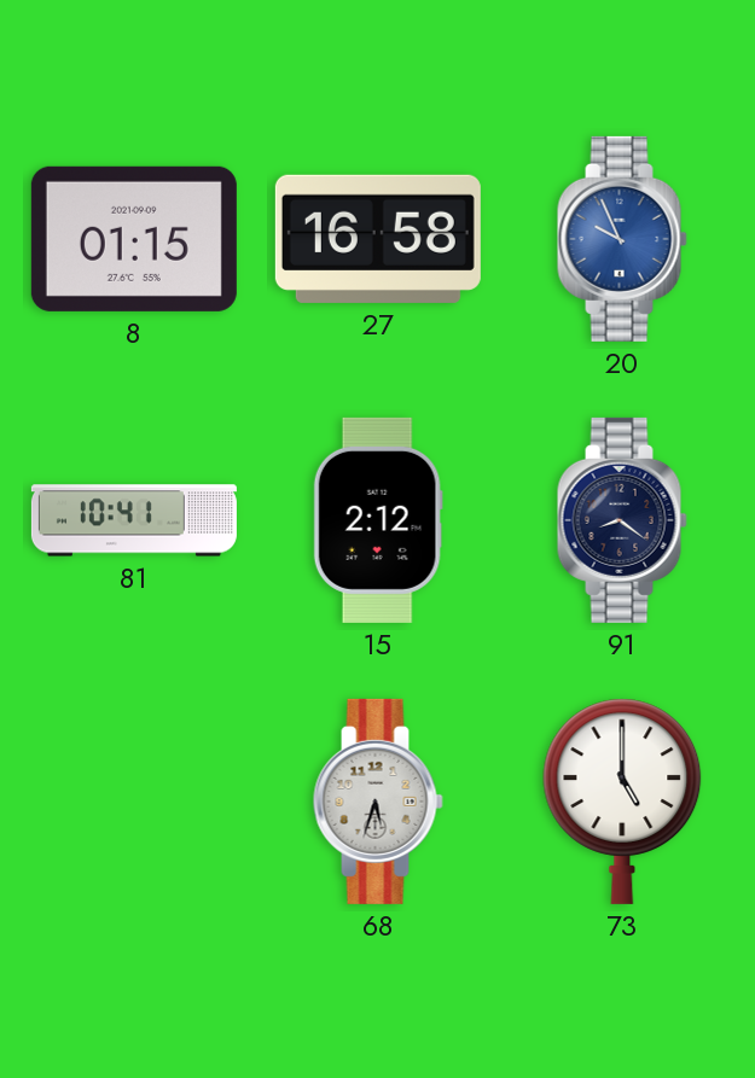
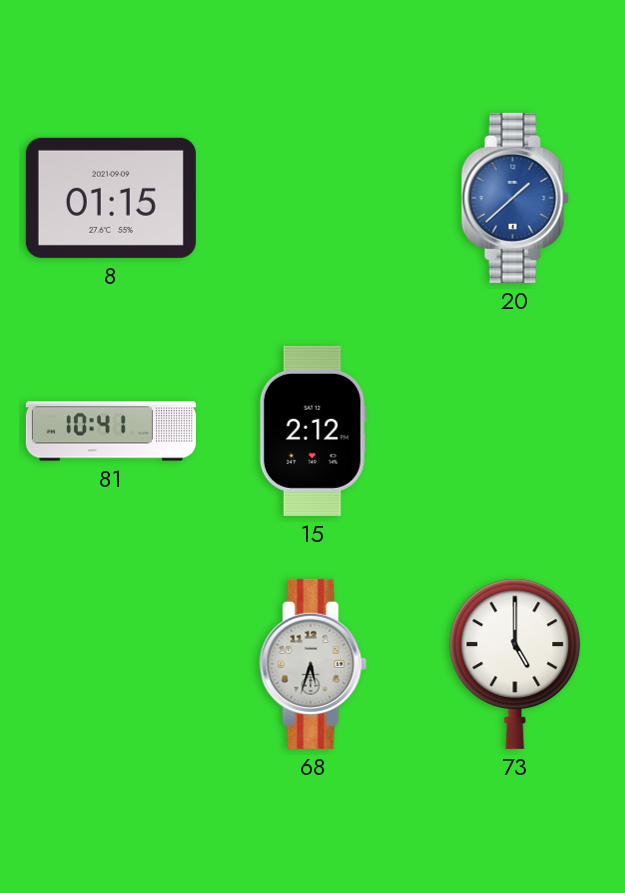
27: 16:58 -> none (378, 239)
20: 9:56 -> 1:38 (515, 198)
91: 8:21 -> none (622, 520)
